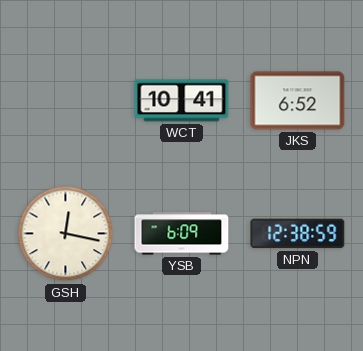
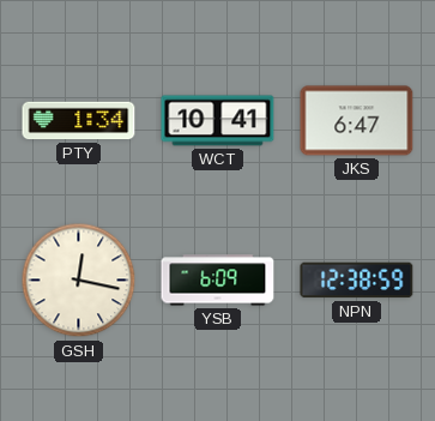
PTY: none -> 1:34 (79, 121)
JKS: 6:52 -> 6:47 (357, 121)
